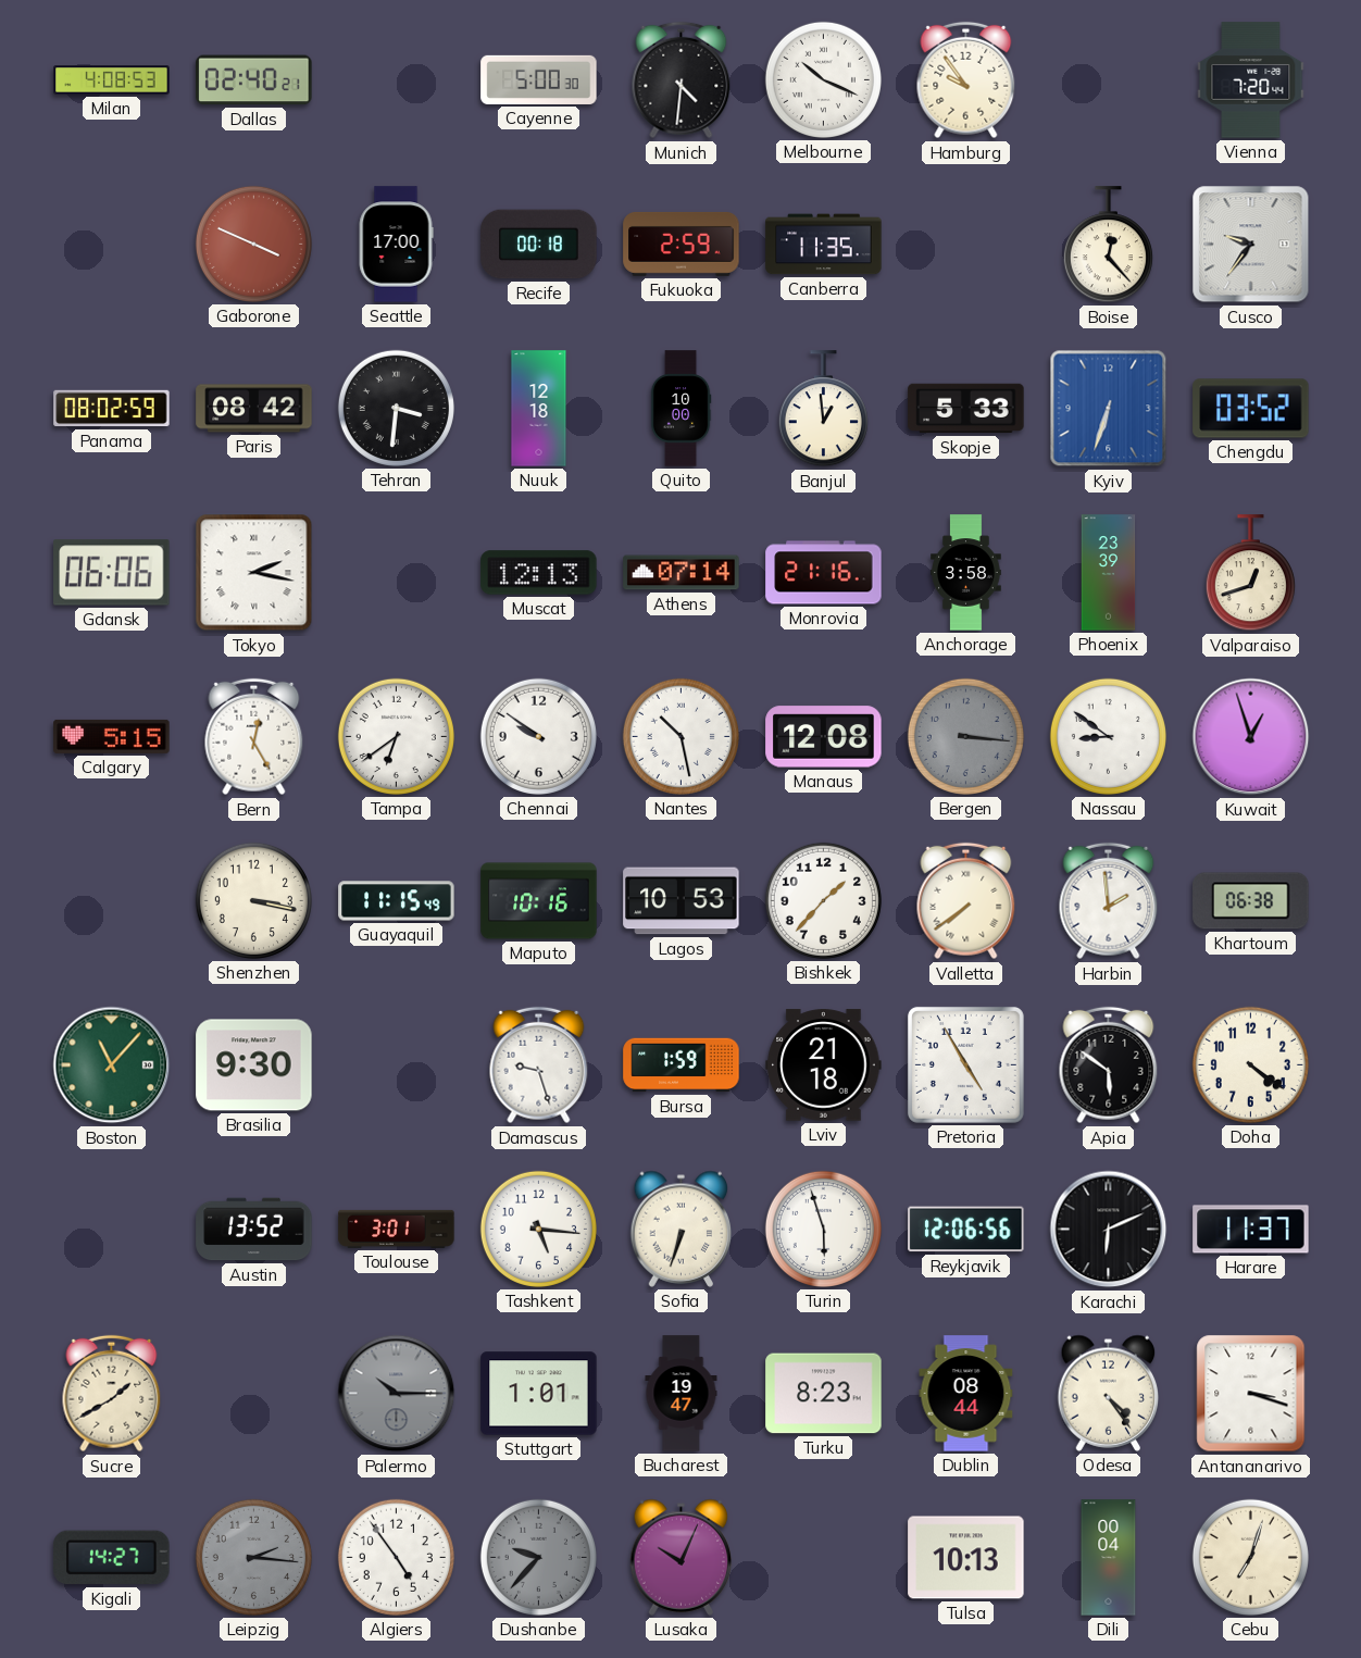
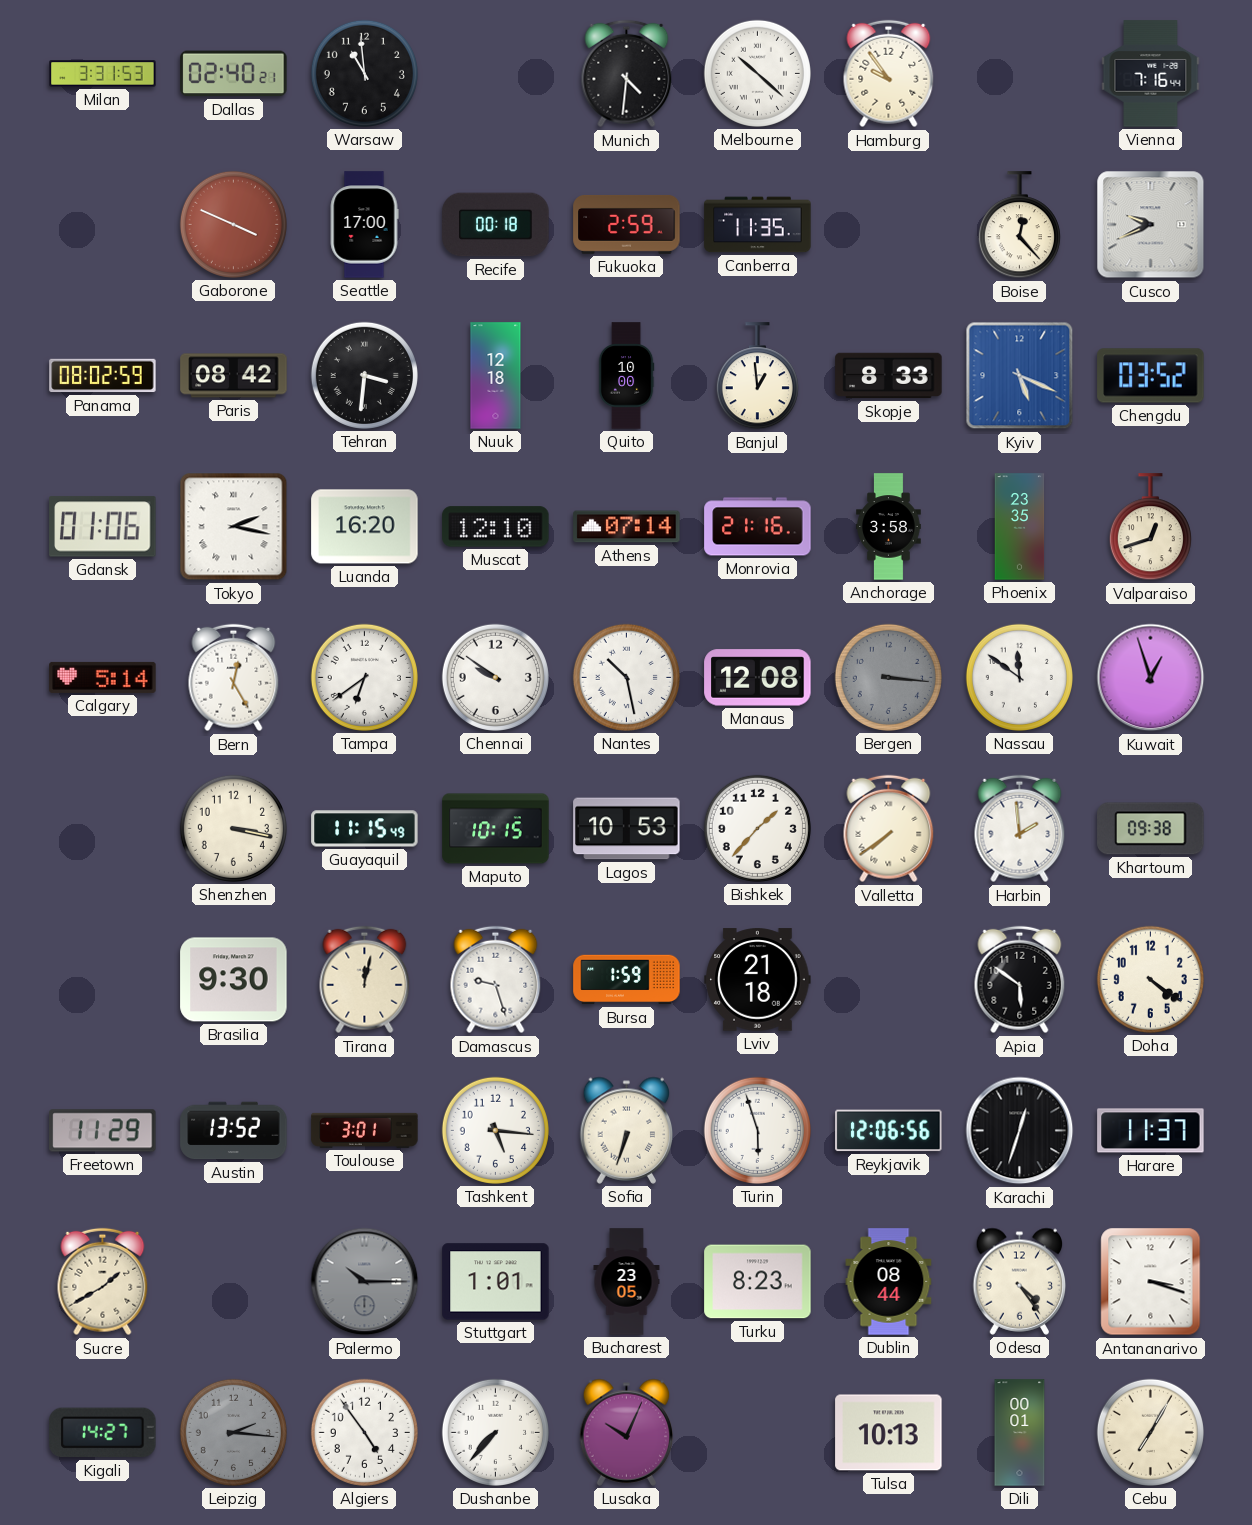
Milan: 4:08 -> 3:31 (103, 74)
Warsaw: none -> 10:59 (364, 73)
Cayenne: 5:00 -> none (539, 79)
Melbourne: 10:19 -> 10:22 (757, 73)
Vienna: 7:20 -> 7:16 (1151, 74)
Cusco: 9:36 -> 9:41 (1151, 225)
Skopje: 5:33 -> 8:33 (889, 376)
Kyiv: 6:33 -> 5:19 (1020, 376)
Gdansk: 06:06 -> 01:06 (103, 527)
Luanda: none -> 16:20 (365, 527)
Muscat: 12:13 -> 12:10 (496, 527)
Phoenix: 23:39 -> 23:35 (1020, 527)
Calgary: 5:15 -> 5:14 (103, 677)
Nassau: 8:51 -> 11:51 (1019, 677)
Maputo: 10:16 -> 10:15 (496, 829)
Khartoum: 06:38 -> 09:38 (1151, 829)
Boston: 11:07 -> none (112, 1065)
Tirana: none -> 12:02 (365, 980)
Pretoria: 4:55 -> none (965, 1064)
Freetown: none -> 11:29 (103, 1131)
Karachi: 6:11 -> 12:33 (1020, 1131)
Bucharest: 19:47 -> 23:05 (627, 1282)
Dushanbe: 9:37 -> 7:37 (495, 1432)
Dushanbe dial: grey -> white (495, 1432)
Dili: 00:04 -> 00:01 (1020, 1433)
Cebu: 7:03 -> 7:05 (1150, 1432)
